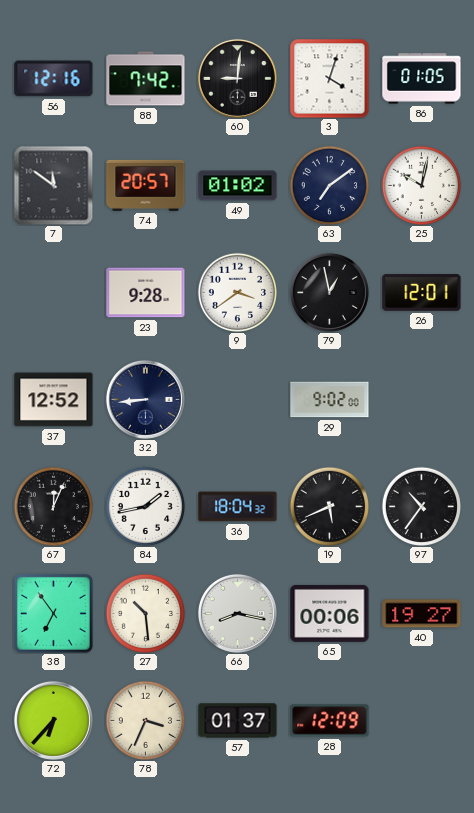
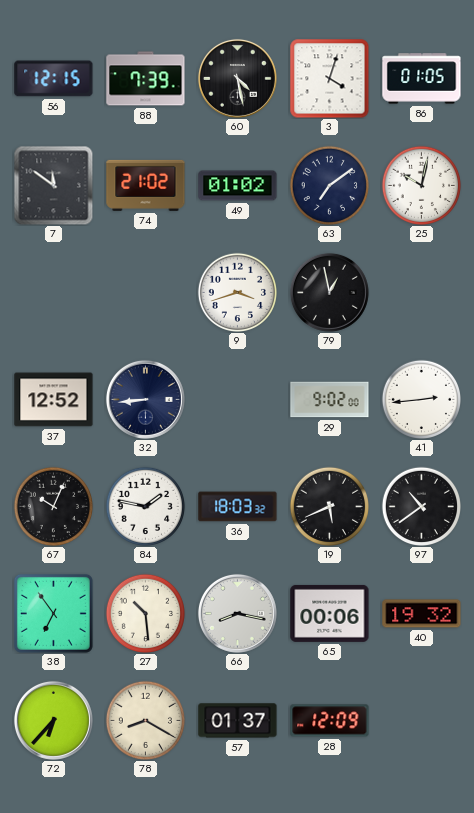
56: 12:16 -> 12:15 (54, 79)
88: 7:42 -> 7:39 (146, 79)
60: 9:01 -> 4:28 (237, 78)
74: 20:57 -> 21:02 (146, 185)
23: 9:28 -> none (146, 293)
9: 3:39 -> 3:42 (237, 292)
26: 12:01 -> none (422, 293)
41: none -> 2:44 (421, 399)
67: 12:04 -> 10:04 (53, 506)
84: 1:43 -> 1:47 (145, 506)
36: 18:04 -> 18:03 (238, 507)
97: 10:36 -> 10:39 (421, 506)
40: 19:27 -> 19:32 (422, 614)
78: 3:34 -> 8:20 (145, 720)
